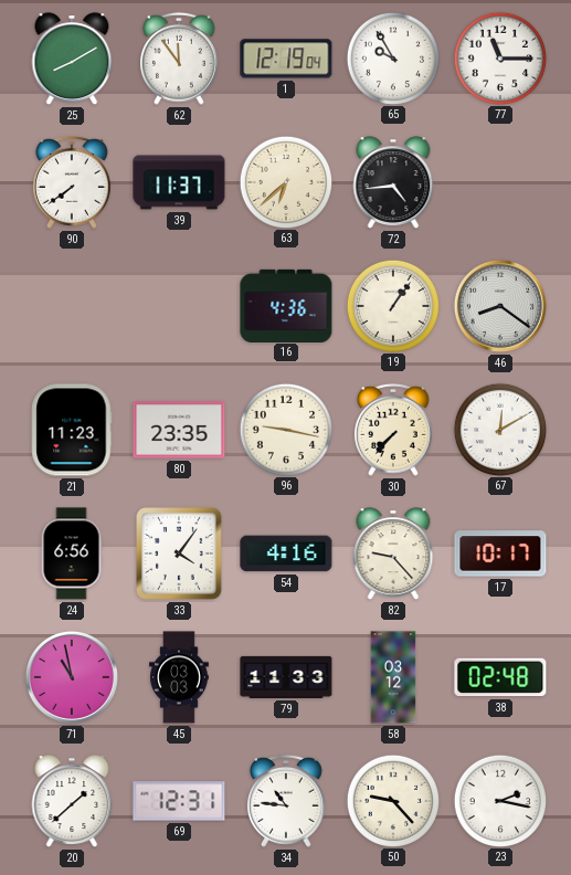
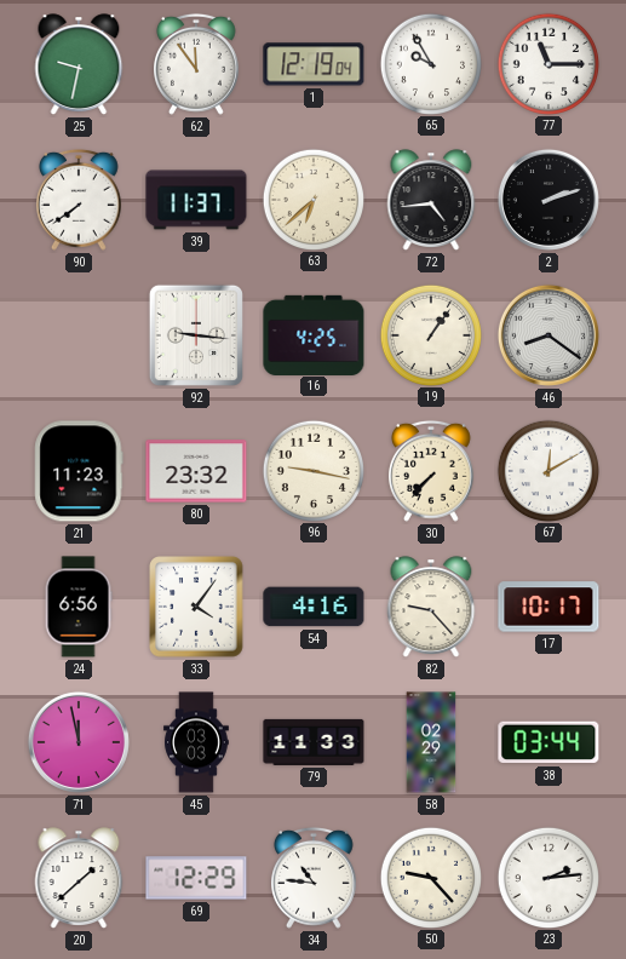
25: 8:10 -> 9:32 (79, 64)
2: none -> 2:12 (549, 200)
92: none -> 9:16 (196, 335)
16: 4:36 -> 4:25 (314, 334)
80: 23:35 -> 23:32 (196, 471)
71: 10:58 -> 11:58 (79, 742)
58: 03:12 -> 02:29 (431, 742)
38: 02:48 -> 03:44 (549, 742)
69: 12:31 -> 12:29 (196, 878)
23: 2:17 -> 2:14 (547, 877)
